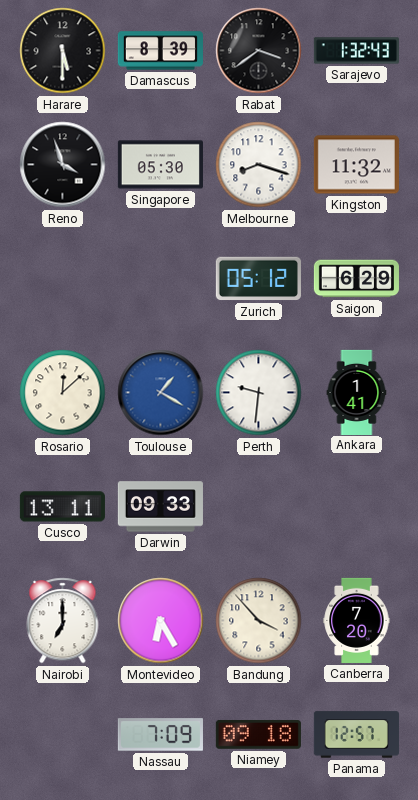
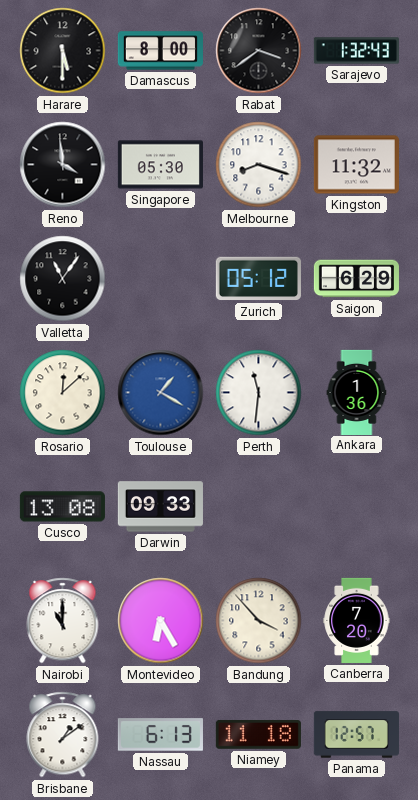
Damascus: 8:39 -> 8:00 (160, 51)
Reno: 3:57 -> 3:59 (63, 165)
Valletta: none -> 11:06 (63, 279)
Perth: 9:31 -> 11:31 (259, 393)
Ankara: 1:41 -> 1:36 (357, 392)
Cusco: 13:11 -> 13:08 (62, 507)
Nairobi: 7:00 -> 11:00 (63, 621)
Brisbane: none -> 1:09 (63, 735)
Nassau: 7:09 -> 6:13 (160, 735)
Niamey: 09:18 -> 11:18 (258, 734)
